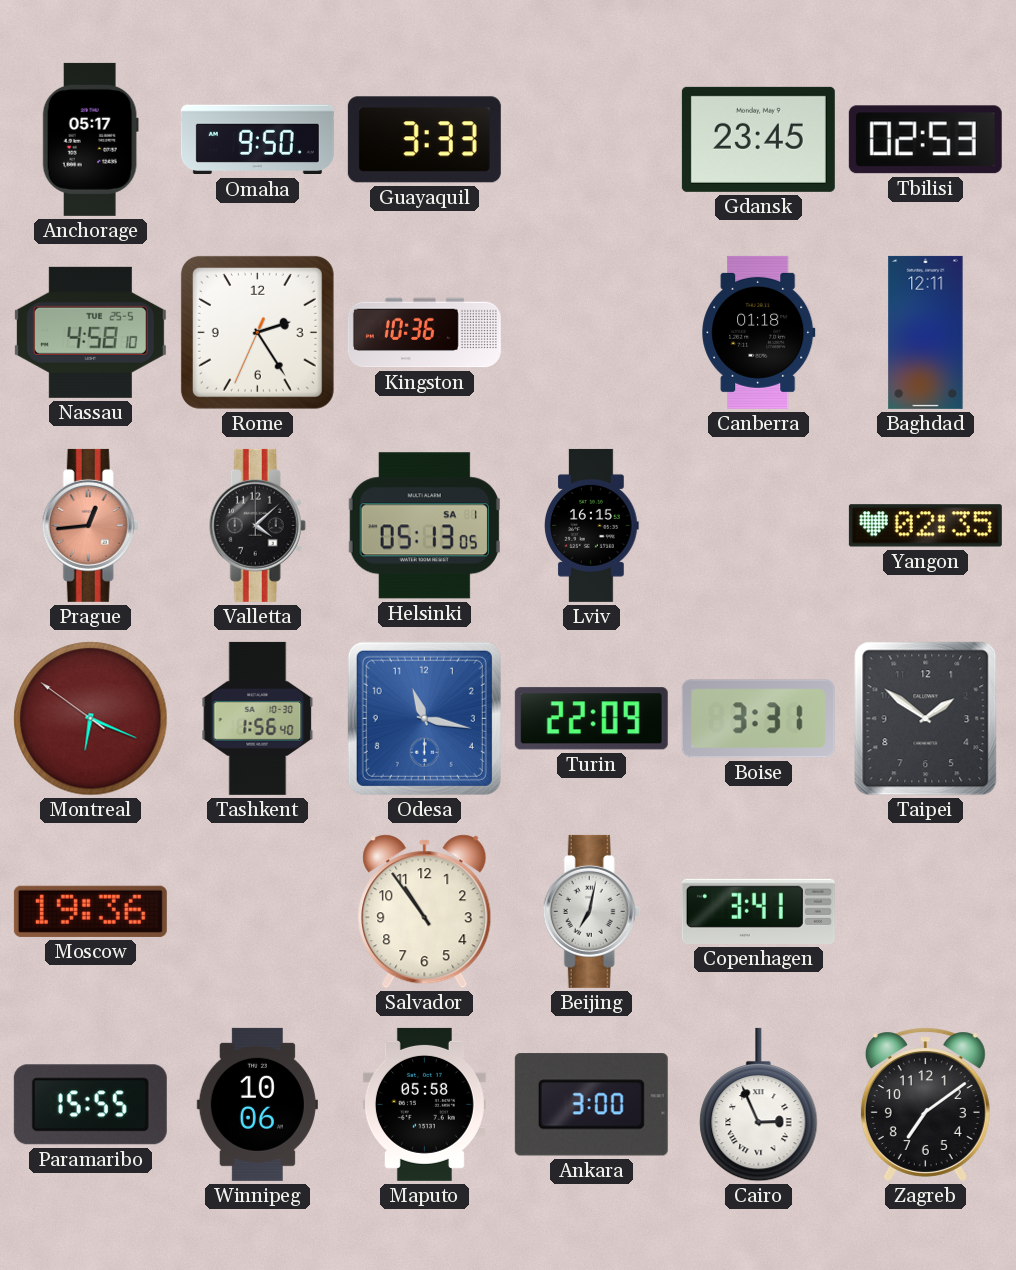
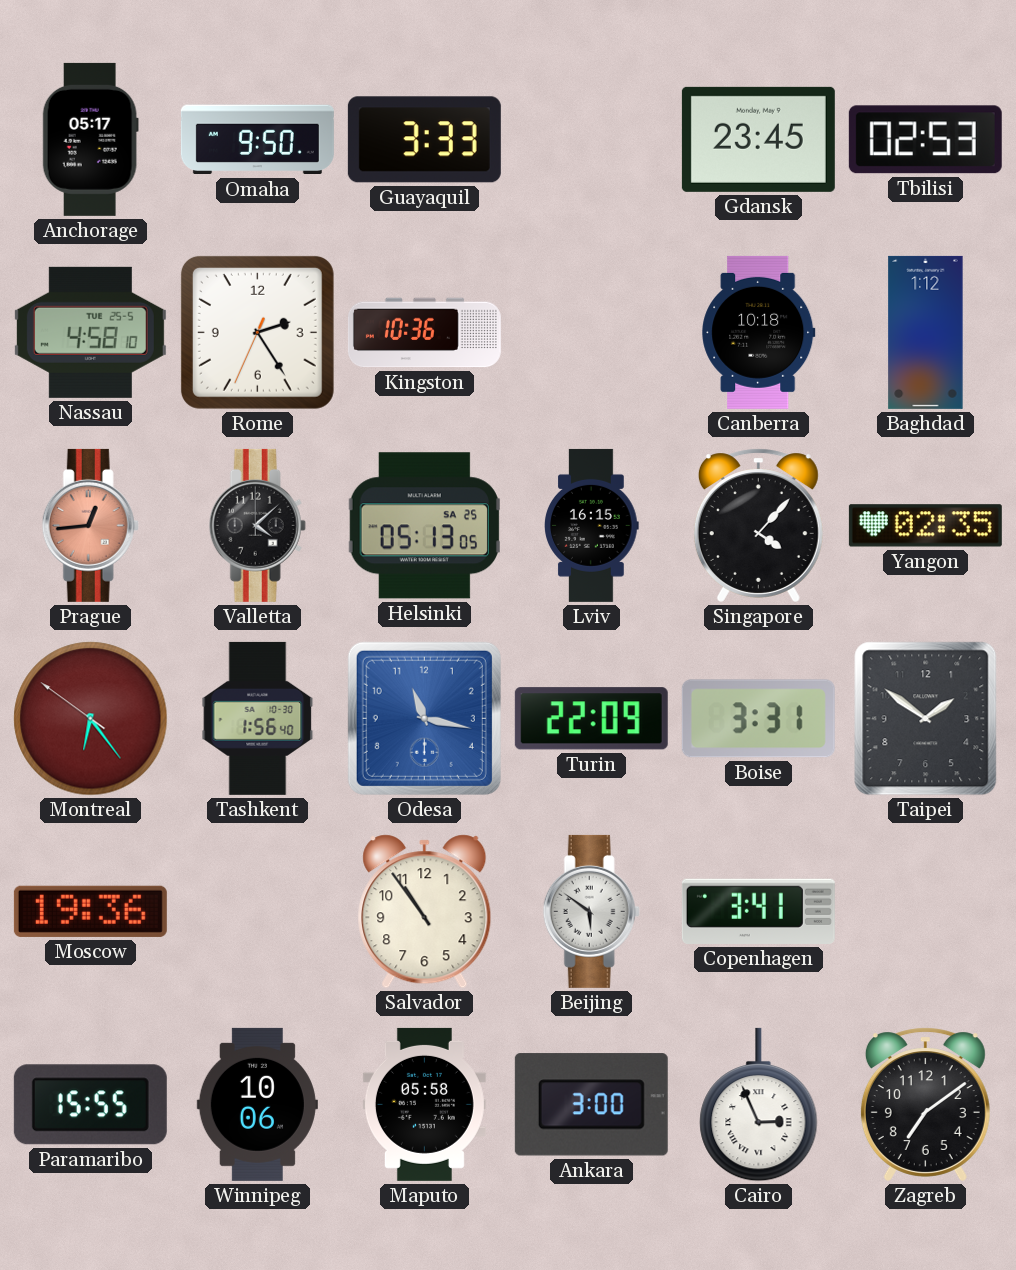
Canberra: 01:18 -> 10:18 (759, 332)
Baghdad: 12:11 -> 1:12 (926, 332)
Helsinki date: SA 1 -> SA 25 (424, 526)
Singapore: none -> 4:07 (758, 525)
Montreal: 6:18 -> 6:23 (91, 719)
Beijing: 7:02 -> 5:51 (591, 911)
